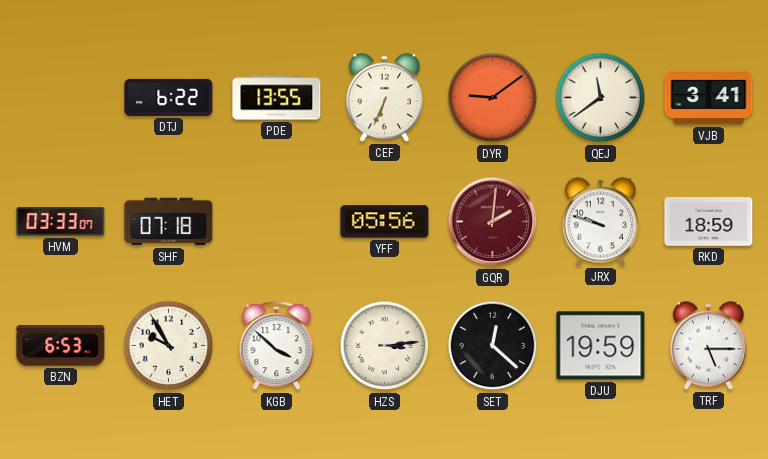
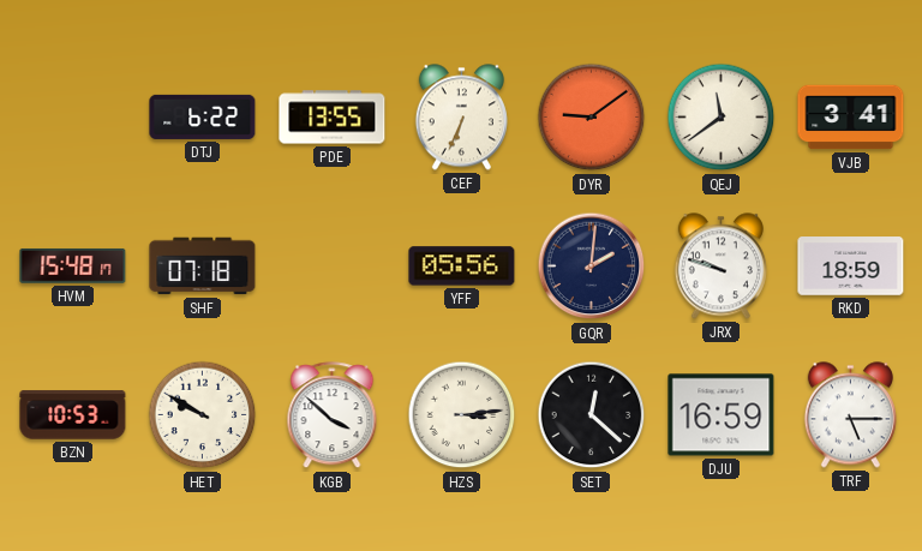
HVM: 03:33 -> 15:48 (73, 265)
GQR dial: burgundy -> navy (592, 266)
BZN: 6:53 -> 10:53 (73, 415)
HET: 9:55 -> 9:50 (203, 415)
DJU: 19:59 -> 16:59 (722, 415)
